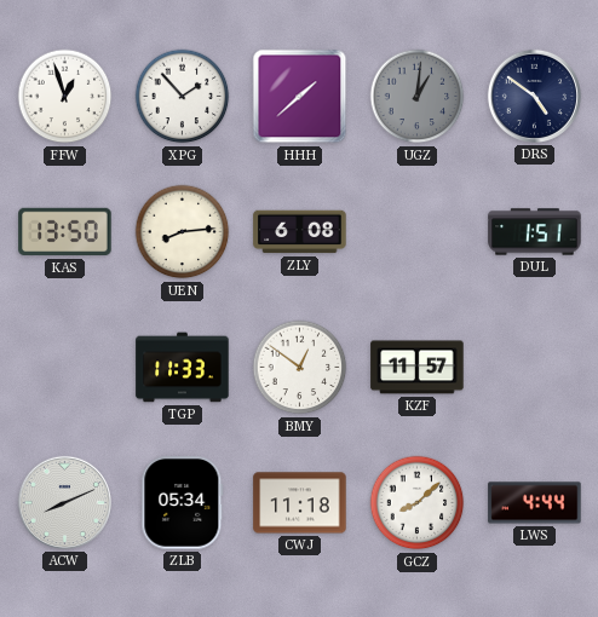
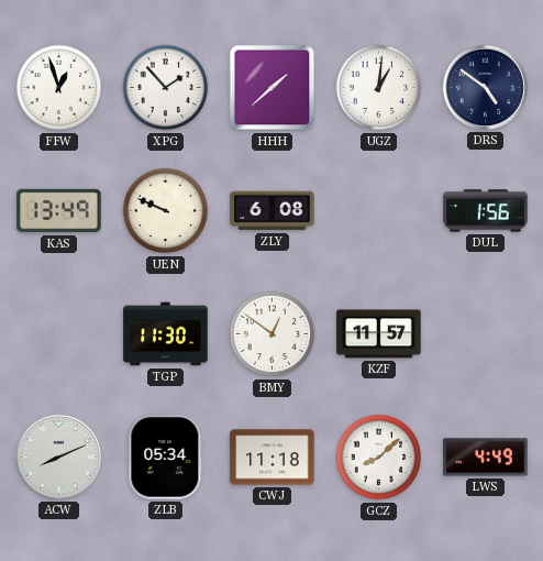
UGZ dial: grey -> white (379, 88)
KAS: 13:50 -> 13:49 (59, 211)
UEN: 8:14 -> 9:49 (166, 211)
DUL: 1:51 -> 1:56 (486, 211)
TGP: 11:33 -> 11:30 (166, 334)
LWS: 4:44 -> 4:49 (486, 458)
